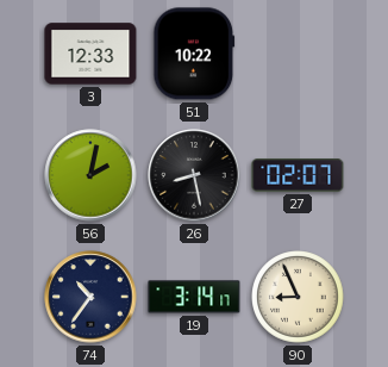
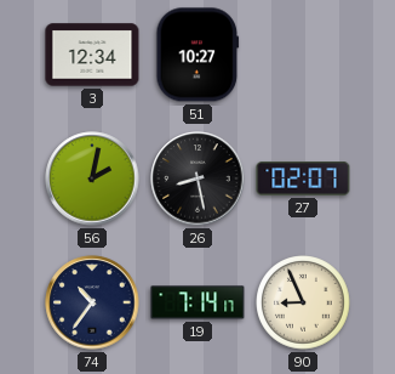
3: 12:33 -> 12:34 (92, 55)
51: 10:22 -> 10:27 (198, 55)
19: 3:14 -> 7:14 (198, 302)
